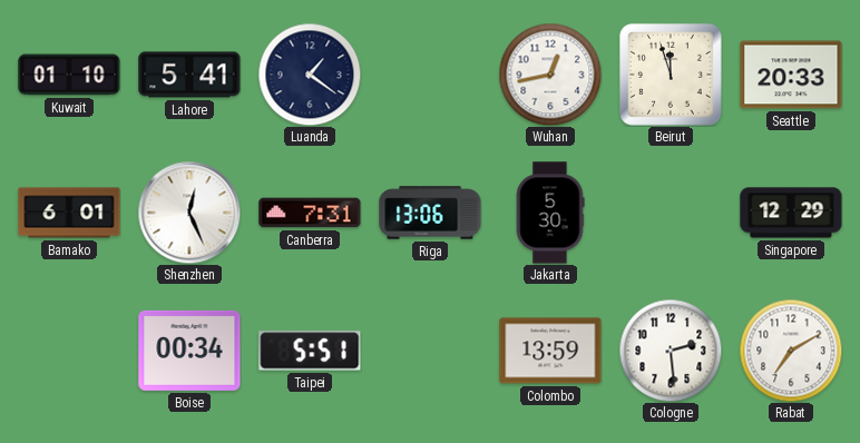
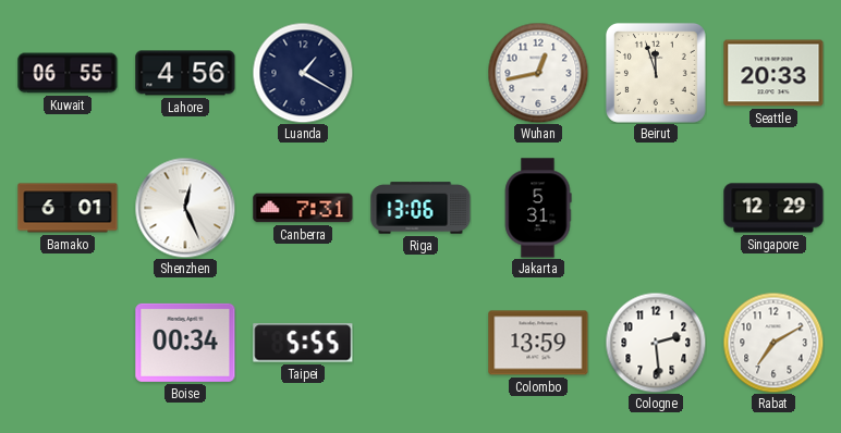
Kuwait: 01:10 -> 06:55 (68, 73)
Lahore: 5:41 -> 4:56 (185, 73)
Luanda: 1:21 -> 1:20 (303, 73)
Jakarta: 5:30 -> 5:31 (538, 208)
Taipei: 5:51 -> 5:55 (303, 343)
